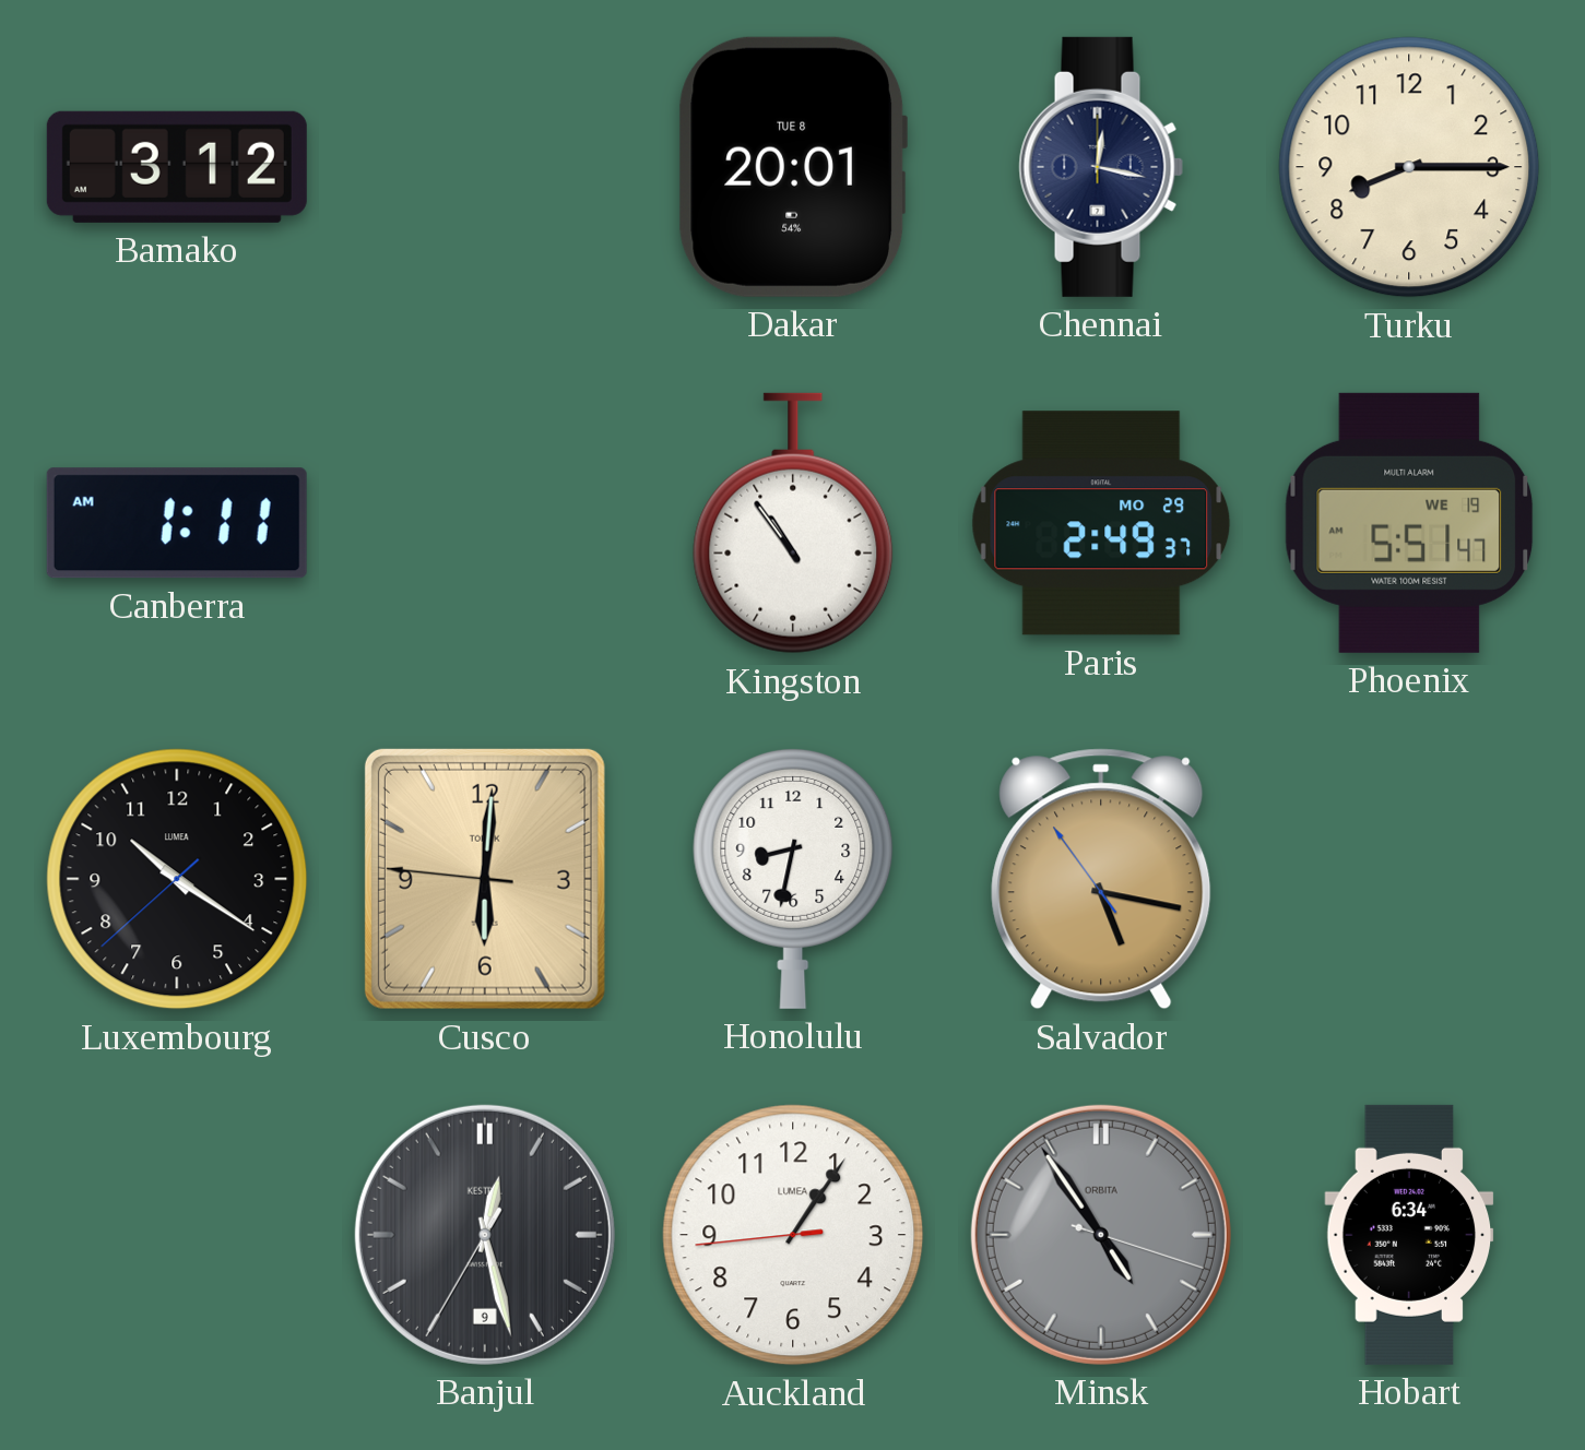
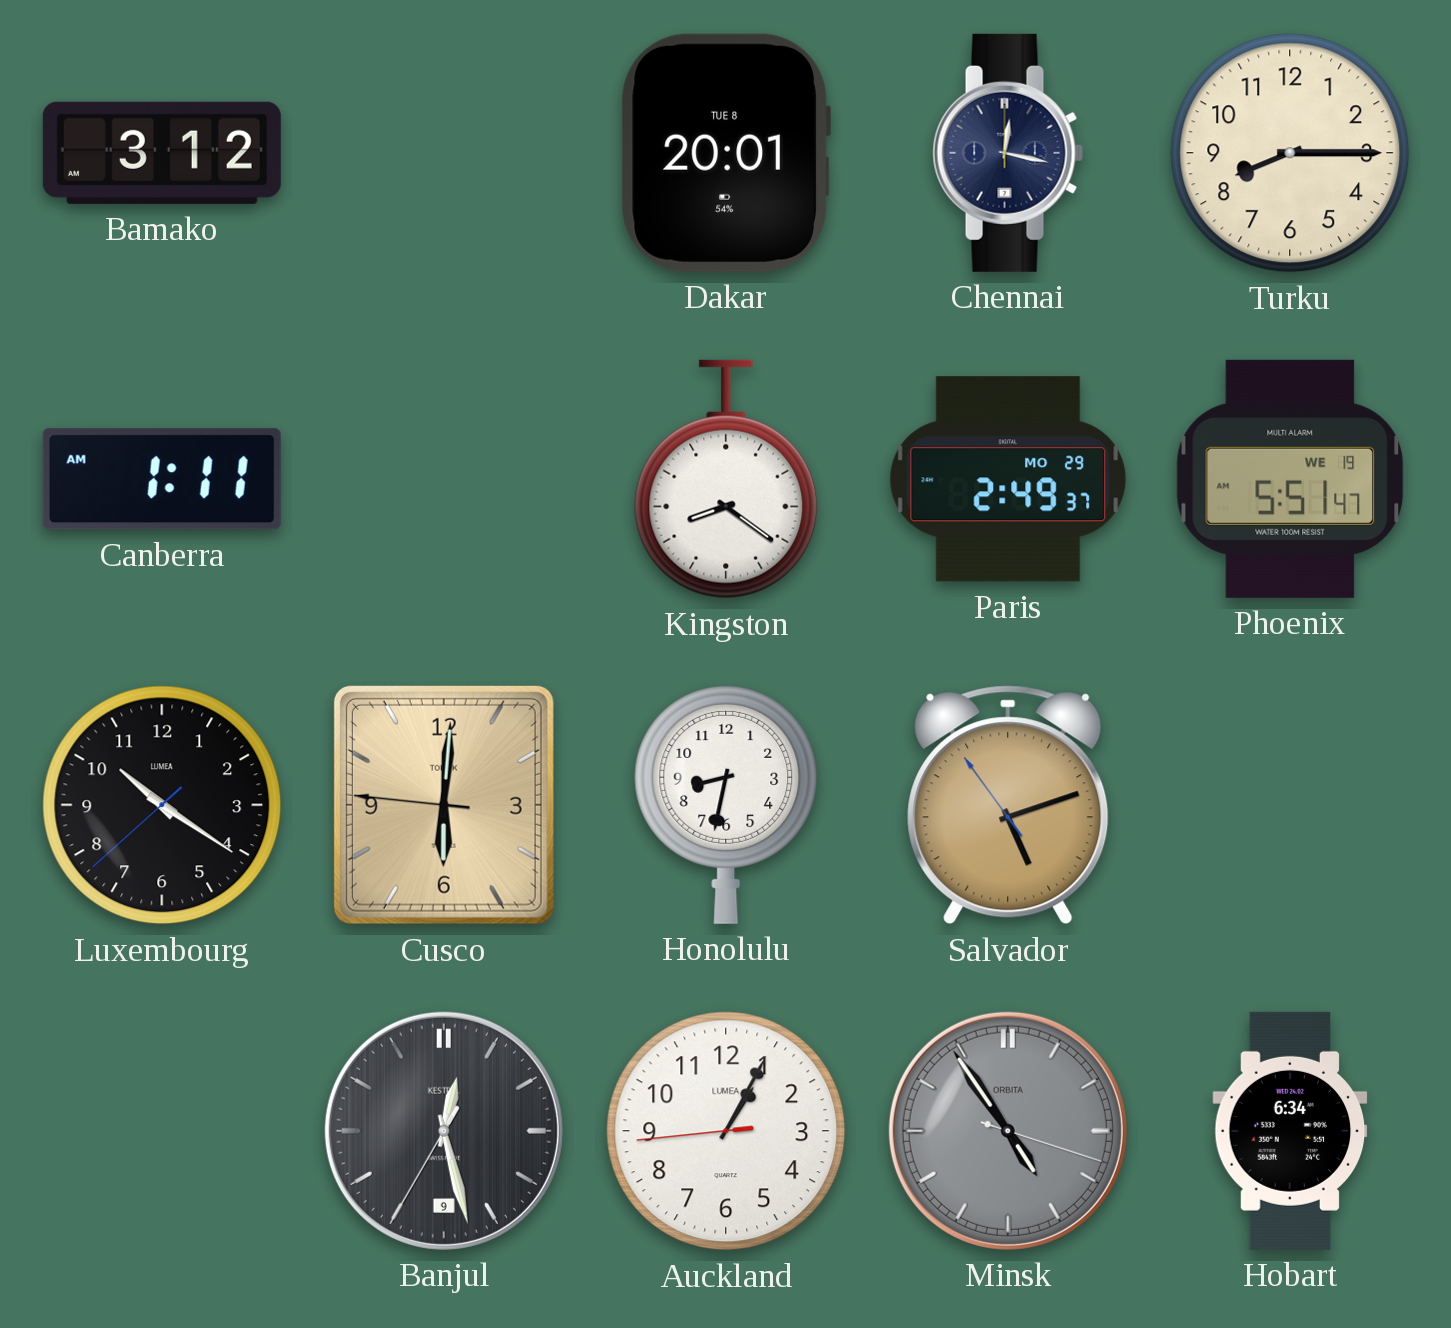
Kingston: 10:54 -> 8:21 (726, 479)
Salvador: 5:16 -> 5:11 (1008, 805)
Auckland: 1:05 -> 1:04 (726, 1131)
